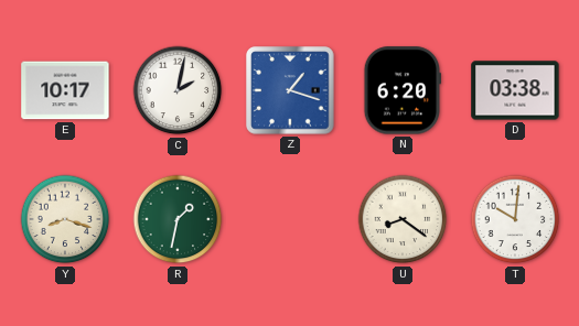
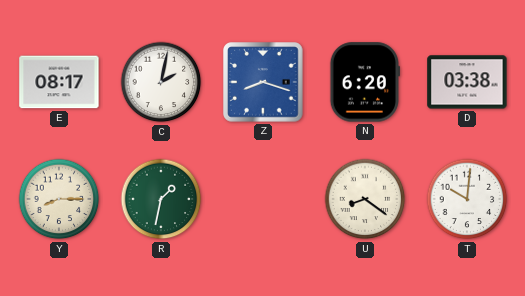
E: 10:17 -> 08:17 (59, 82)
Z: 1:18 -> 8:18 (263, 82)
Y: 8:18 -> 8:15 (59, 199)
